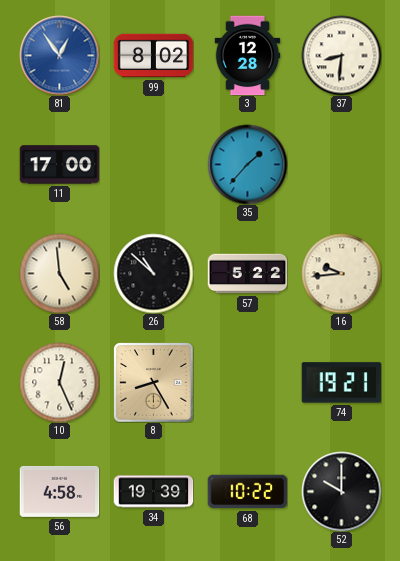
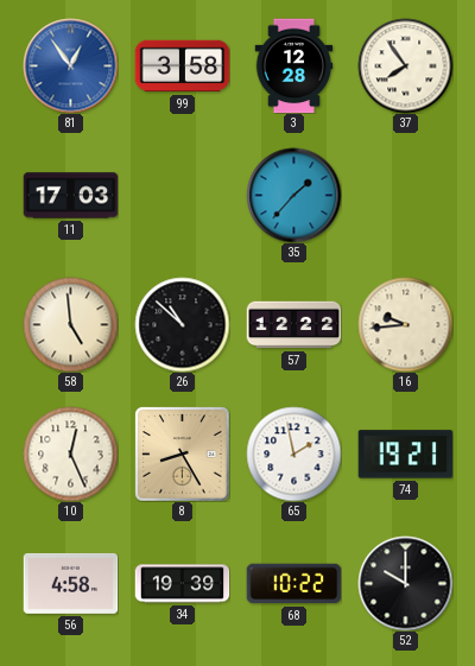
99: 8:02 -> 3:58 (182, 66)
37: 8:31 -> 7:54 (405, 65)
11: 17:00 -> 17:03 (70, 196)
57: 5:22 -> 12:22 (293, 325)
65: none -> 1:58 (293, 453)
